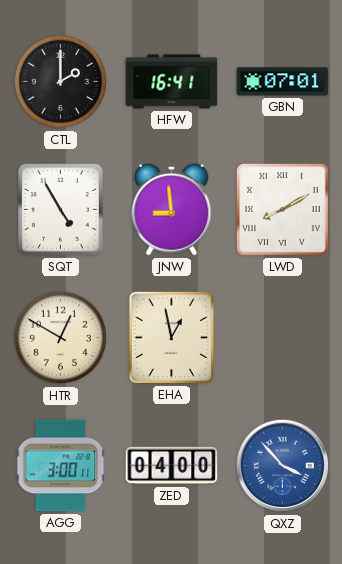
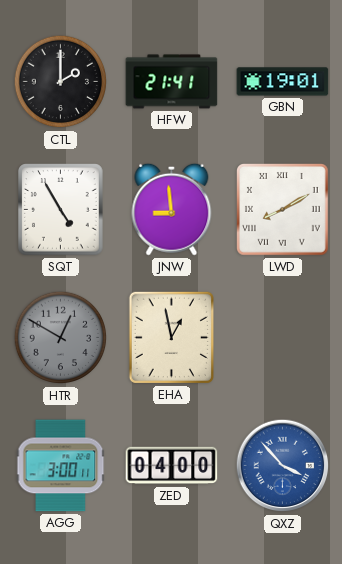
HFW: 16:41 -> 21:41 (172, 82)
GBN: 07:01 -> 19:01 (283, 82)
HTR dial: cream -> grey (61, 338)
